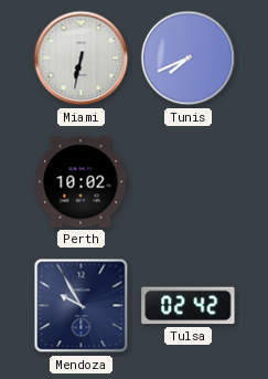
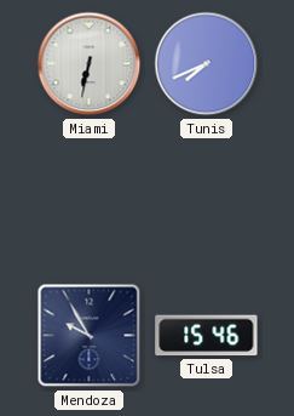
Perth: 10:02 -> none (81, 182)
Tulsa: 02:42 -> 15:46 (207, 336)
